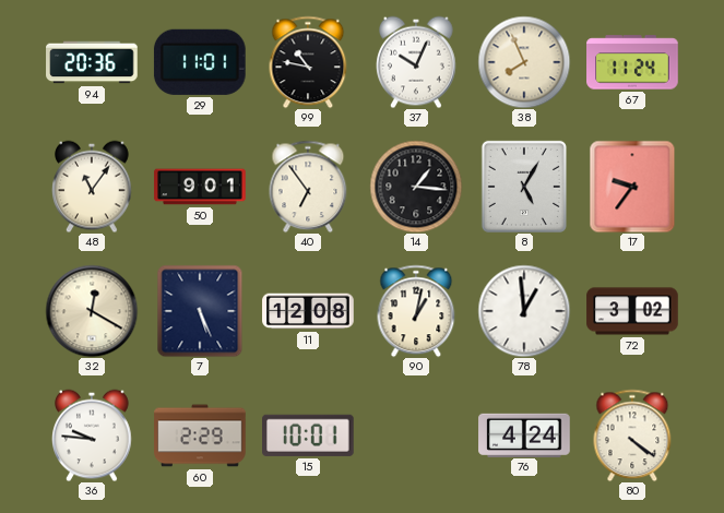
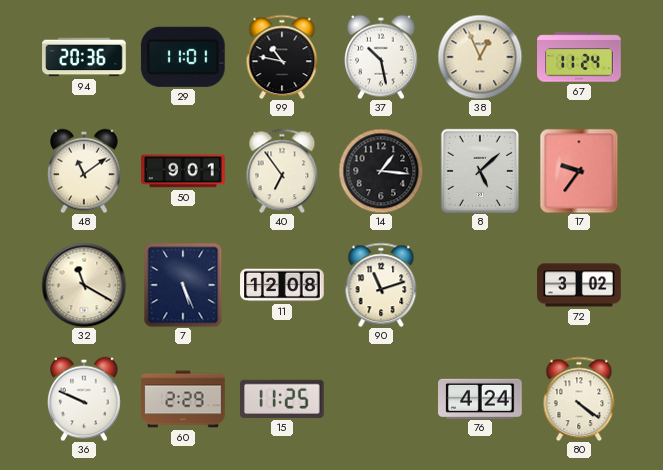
37: 10:04 -> 10:28 (381, 57)
38: 7:56 -> 12:56 (480, 57)
48: 11:06 -> 11:09 (84, 171)
8: 5:05 -> 5:08 (480, 171)
32: 12:20 -> 11:20 (84, 285)
90: 1:02 -> 11:12 (381, 285)
78: 12:59 -> none (524, 311)
36: 9:46 -> 9:49 (84, 399)
15: 10:01 -> 11:25 (283, 399)
